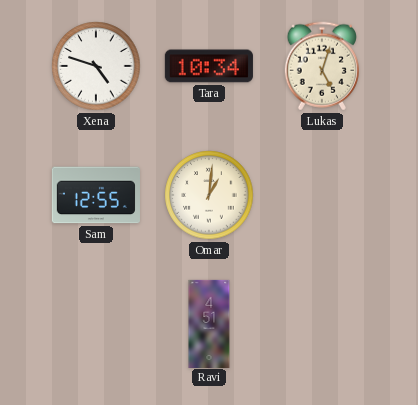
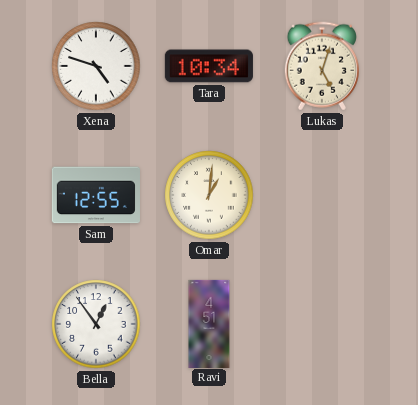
Bella: none -> 12:54 (96, 324)
